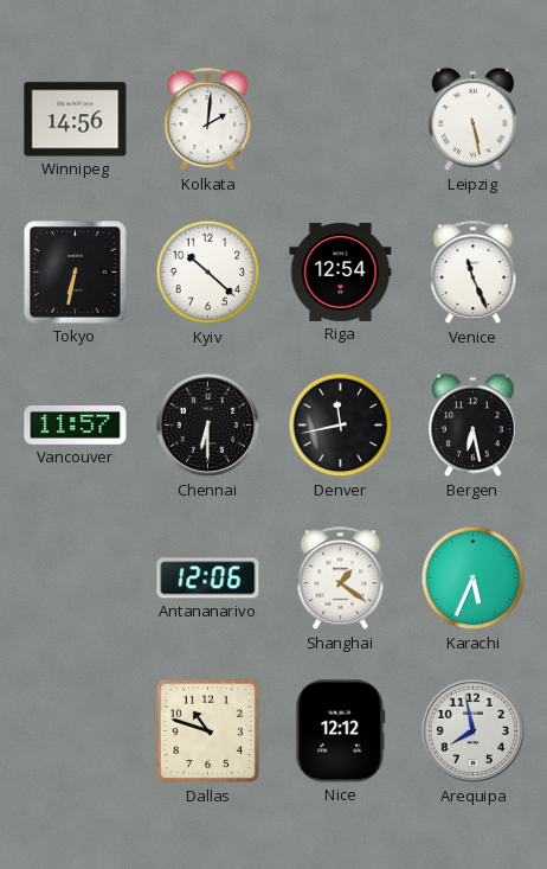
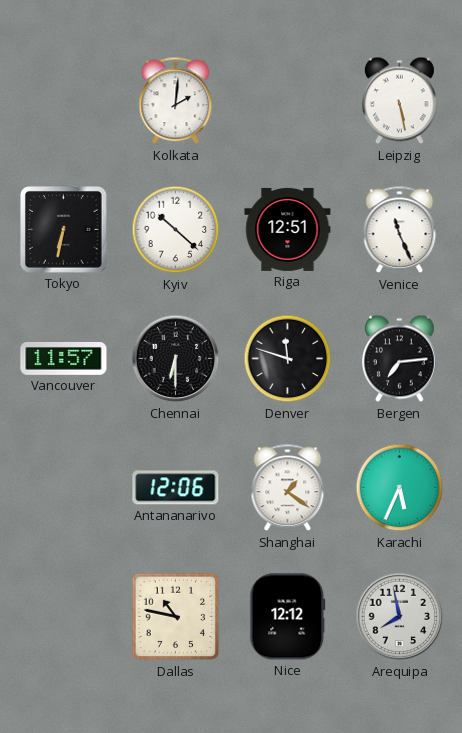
Winnipeg: 14:56 -> none (76, 120)
Riga: 12:54 -> 12:51 (288, 229)
Denver: 11:43 -> 11:48 (288, 359)
Bergen: 6:28 -> 7:14 (399, 359)
Dallas: 10:48 -> 10:47 (176, 617)
